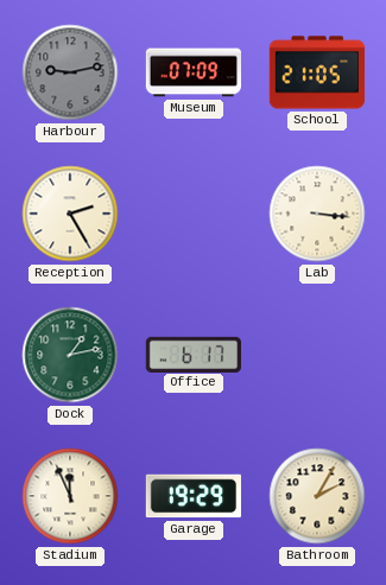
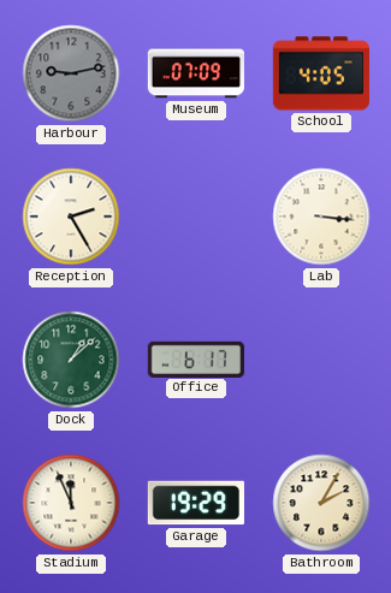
School: 21:05 -> 4:05 (320, 73)
Dock: 1:13 -> 1:08 (71, 360)
